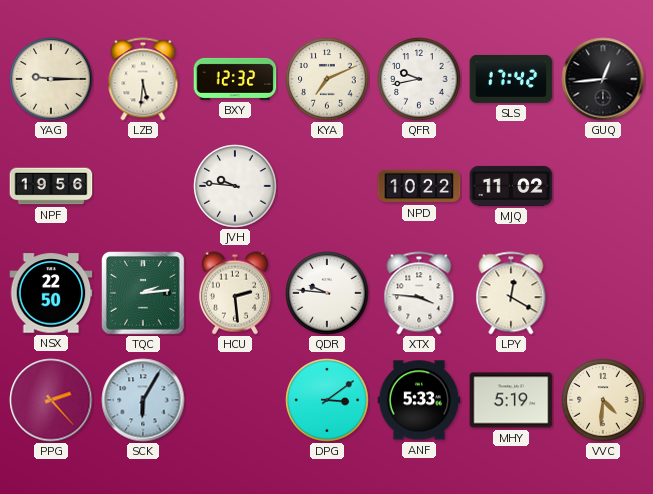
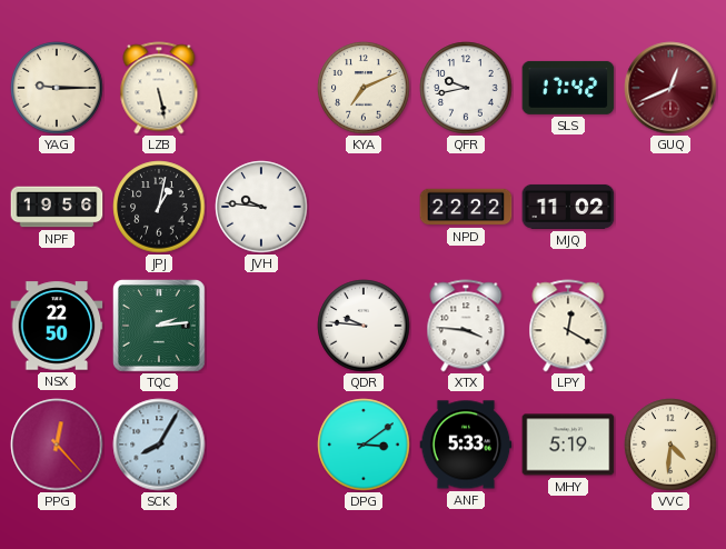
LZB: 5:31 -> 5:28 (159, 88)
BXY: 12:32 -> none (235, 79)
GUQ: 12:44 -> 12:41 (670, 88)
GUQ dial: black -> burgundy (670, 88)
JPJ: none -> 1:02 (159, 207)
NPD: 10:22 -> 22:22 (466, 207)
HCU: 2:29 -> none (235, 293)
PPG: 2:23 -> 12:23 (57, 445)
SCK: 6:05 -> 8:05 (159, 445)
